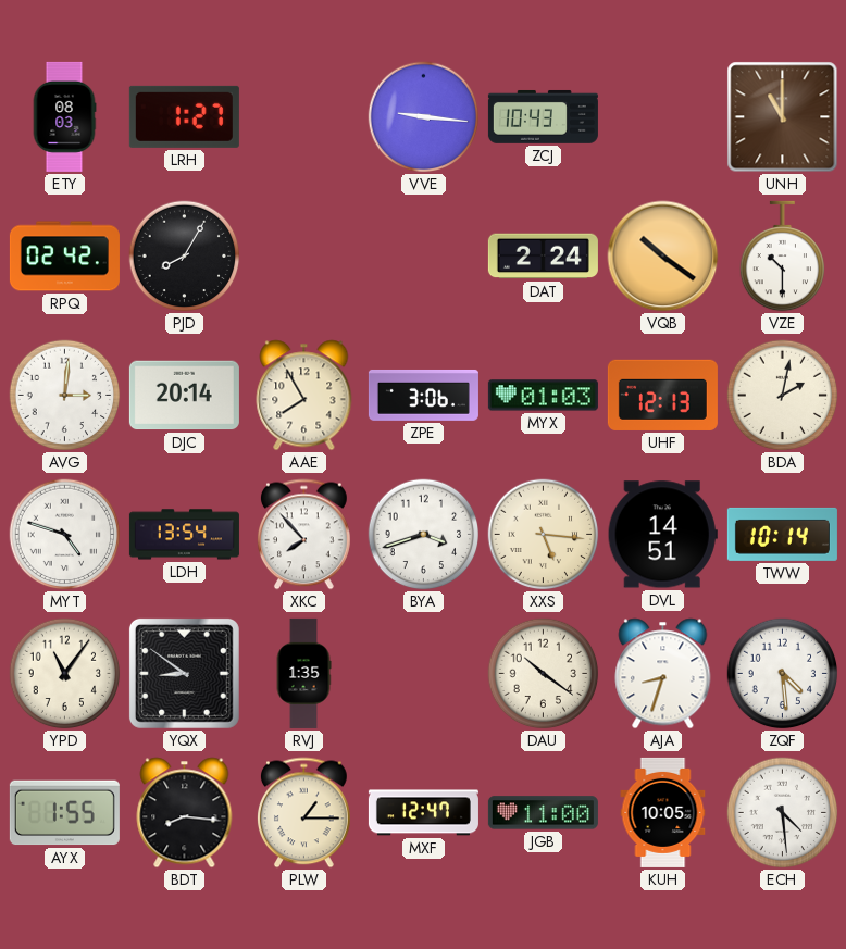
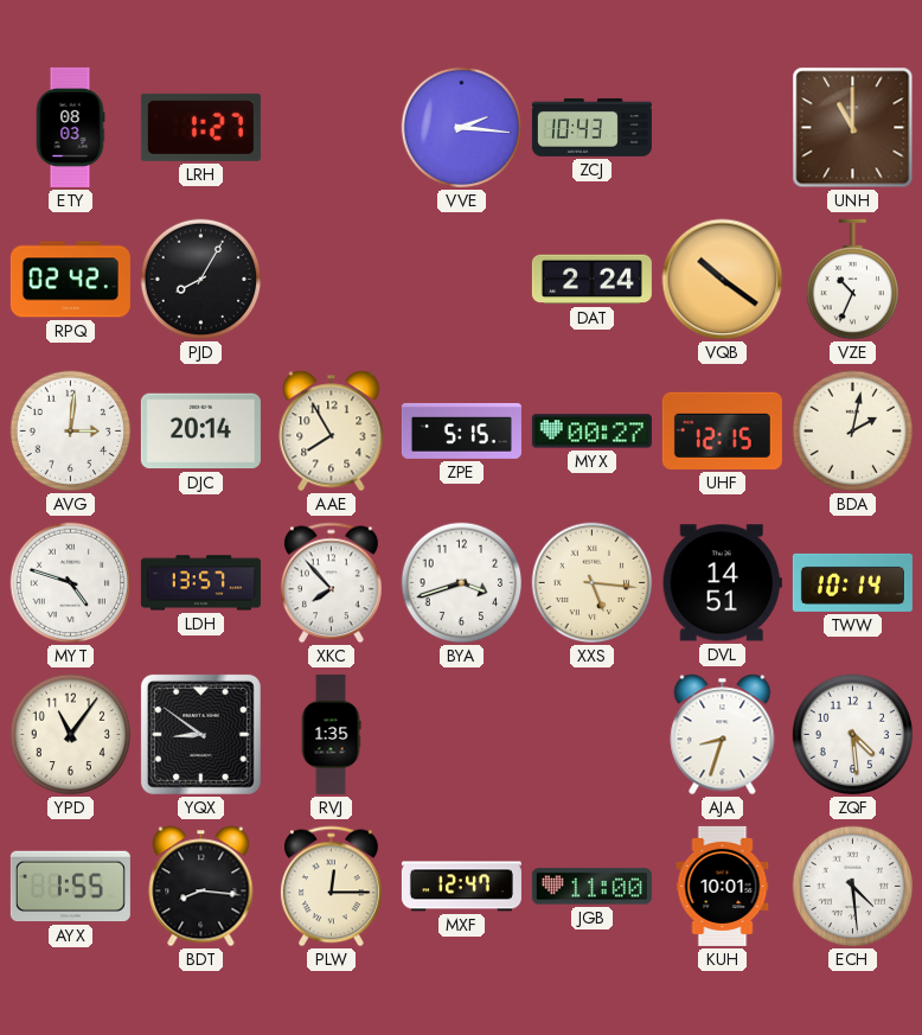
VVE: 9:16 -> 2:16 (462, 128)
VZE: 10:30 -> 10:34 (852, 280)
ZPE: 3:06 -> 5:15 (461, 430)
MYX: 01:03 -> 00:27 (591, 432)
UHF: 12:13 -> 12:15 (722, 430)
LDH: 13:54 -> 13:57 (200, 583)
DAU: 10:21 -> none (544, 674)
PLW: 1:15 -> 12:15 (332, 887)
KUH: 10:05 -> 10:01 (723, 886)
